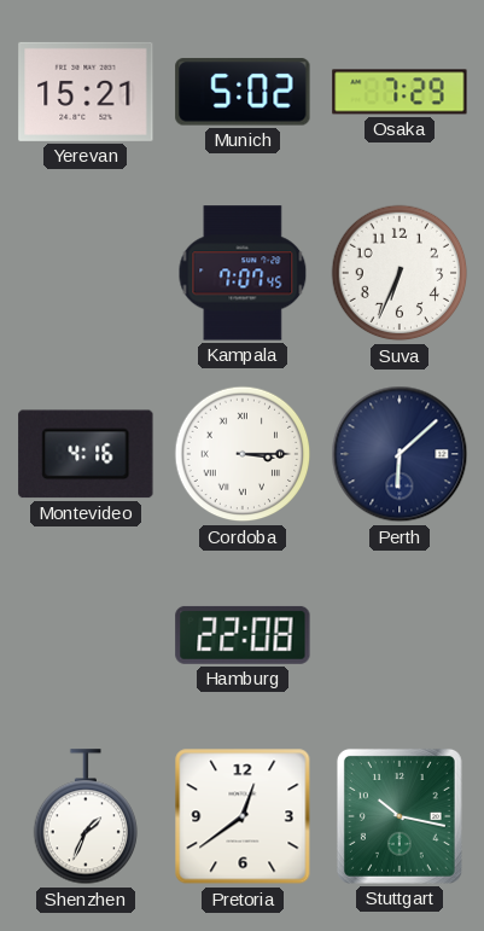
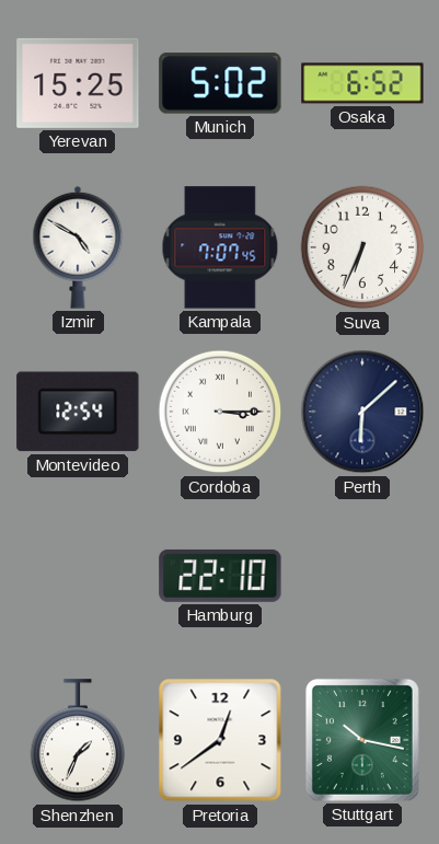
Yerevan: 15:21 -> 15:25 (78, 83)
Osaka: 7:29 -> 6:52 (362, 83)
Izmir: none -> 4:50 (78, 247)
Montevideo: 4:16 -> 12:54 (78, 412)
Hamburg: 22:08 -> 22:10 (220, 576)
